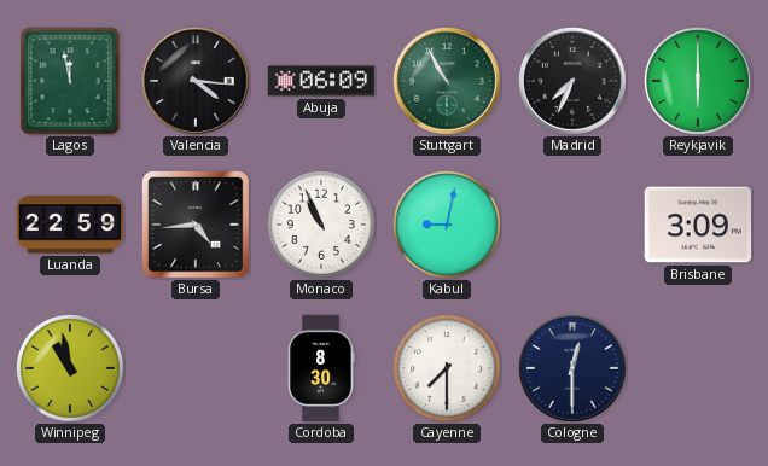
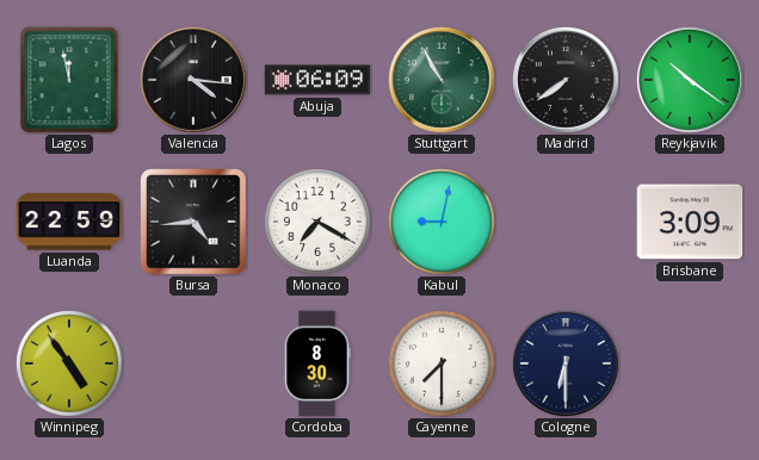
Madrid: 7:34 -> 7:39 (566, 81)
Reykjavik: 6:00 -> 10:21 (690, 81)
Monaco: 10:56 -> 7:20 (317, 222)
Winnipeg: 10:58 -> 4:54 (69, 363)
Cologne: 12:30 -> 6:30 (566, 365)
